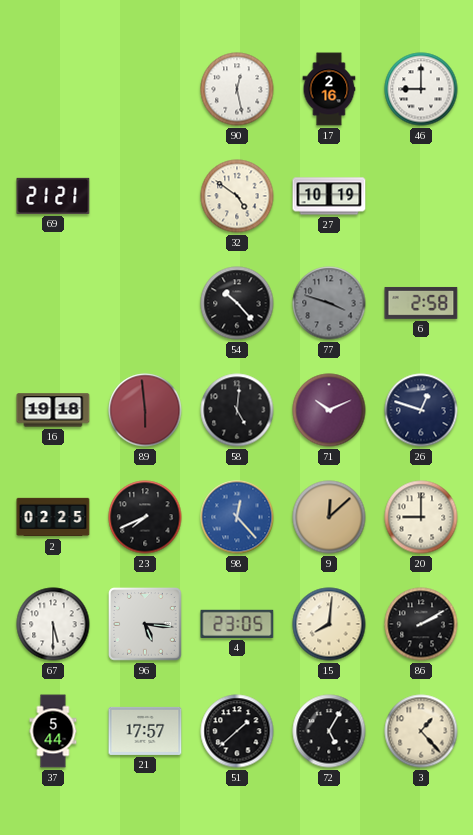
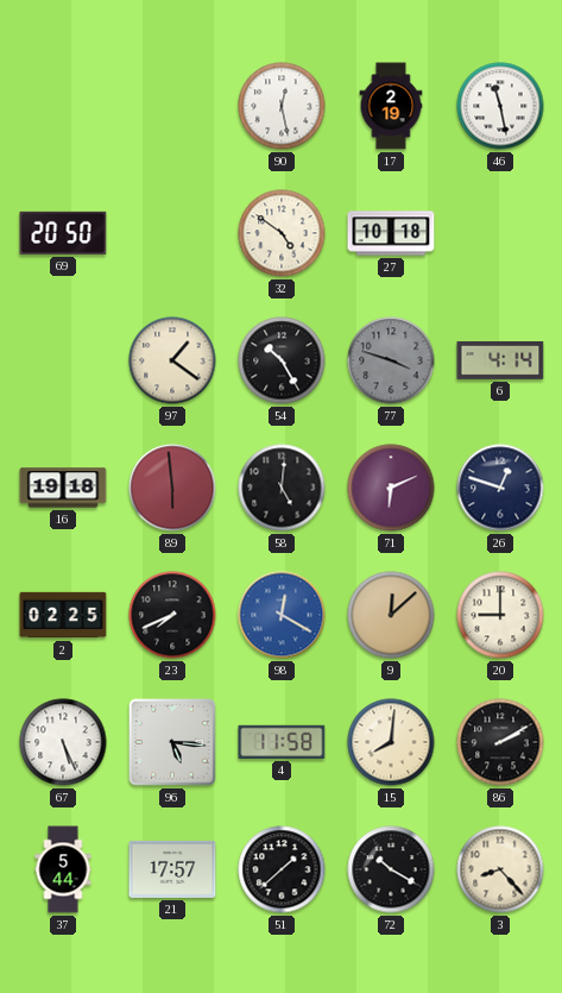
17: 2:16 -> 2:19 (391, 106)
46: 9:00 -> 11:28 (500, 106)
69: 21:21 -> 20:50 (63, 233)
27: 10:19 -> 10:18 (391, 233)
97: none -> 1:21 (172, 360)
54: 10:23 -> 10:25 (282, 360)
6: 2:58 -> 4:14 (500, 360)
71: 10:11 -> 6:11 (391, 488)
98: 12:23 -> 12:20 (282, 615)
67: 5:30 -> 5:26 (63, 742)
4: 23:05 -> 11:58 (282, 742)
72: 5:05 -> 10:20 (391, 869)
3: 1:23 -> 8:23 (500, 869)
